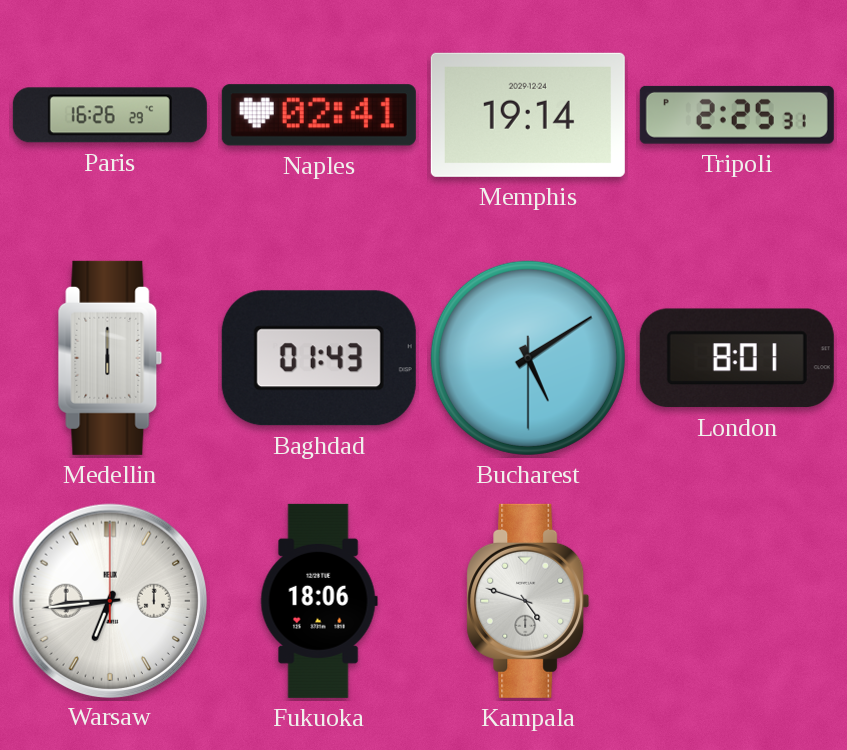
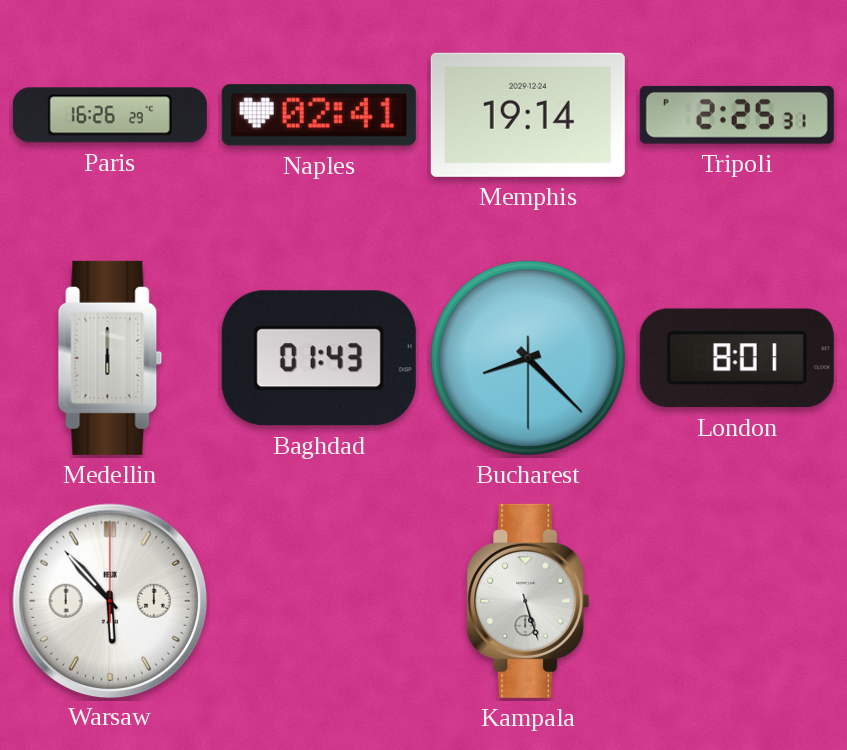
Bucharest: 5:09 -> 8:22 (528, 358)
Warsaw: 6:44 -> 5:53 (109, 600)
Fukuoka: 18:06 -> none (319, 601)
Kampala: 4:48 -> 5:27 (528, 601)
